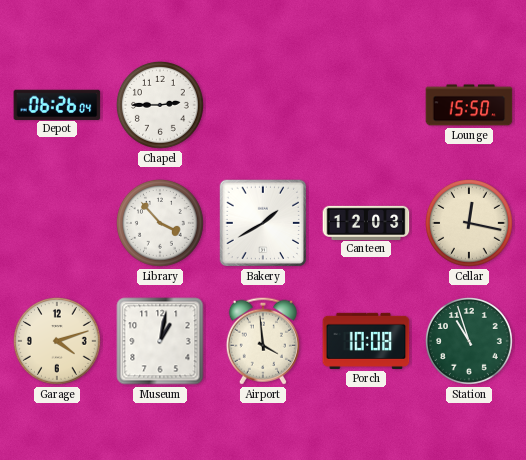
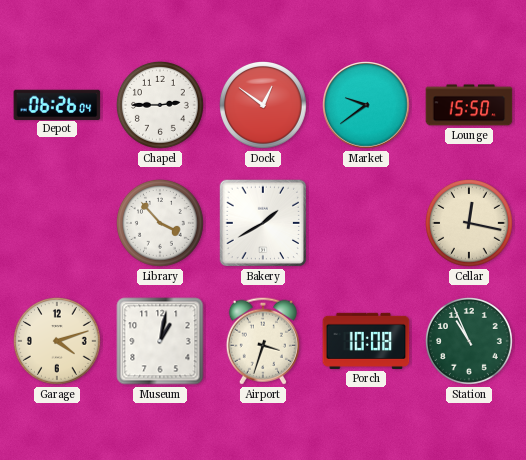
Dock: none -> 12:51 (263, 105)
Market: none -> 9:39 (367, 106)
Canteen: 12:03 -> none (366, 222)
Airport: 3:59 -> 3:33 (263, 341)
Station: 10:57 -> 10:56 (469, 341)
